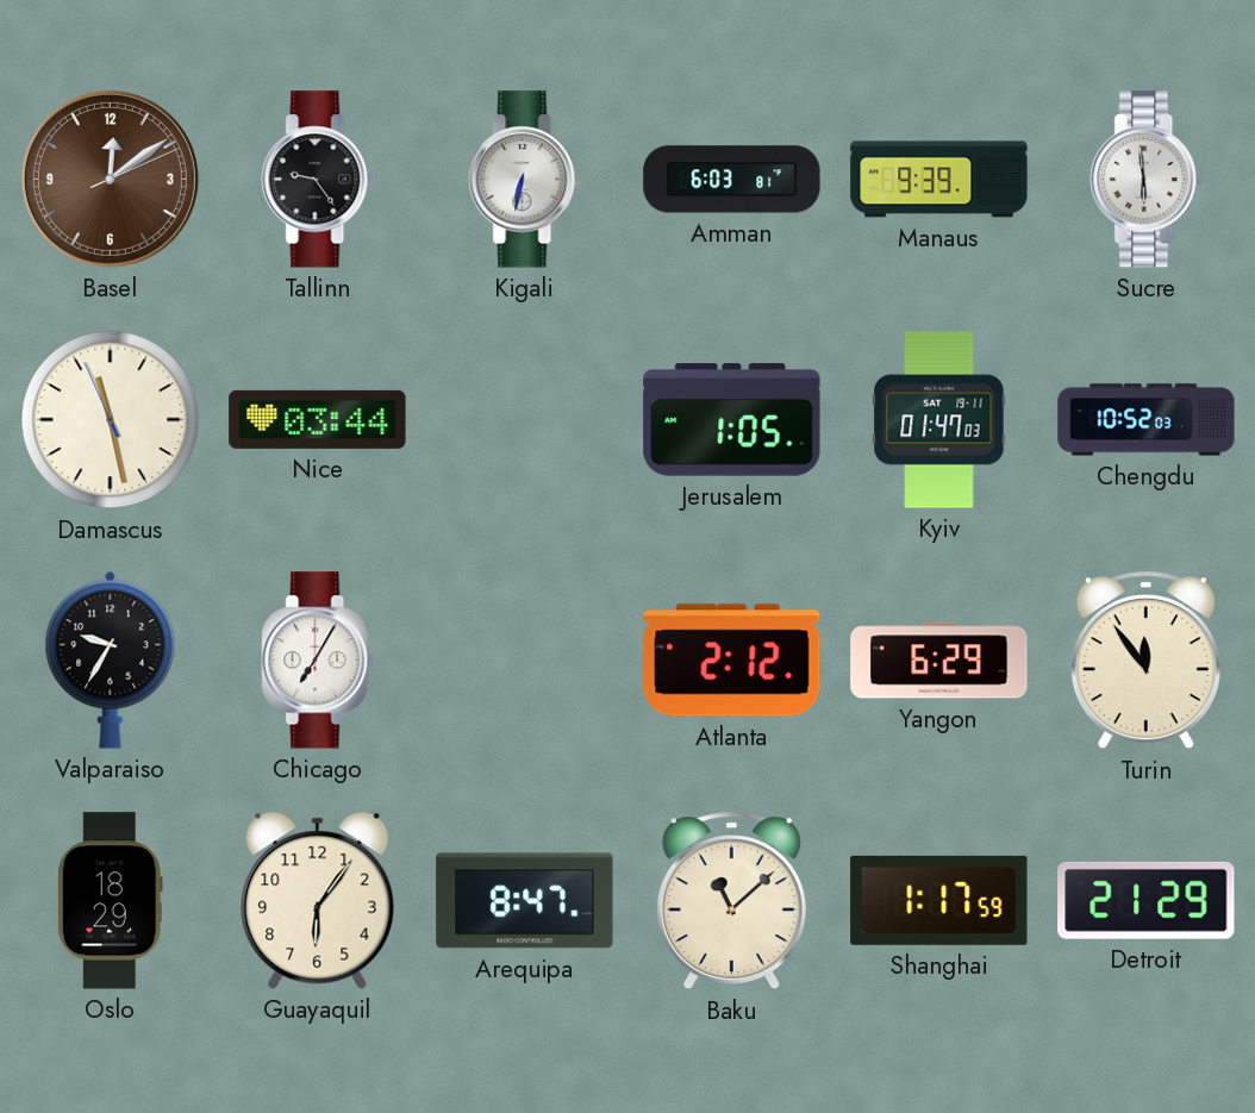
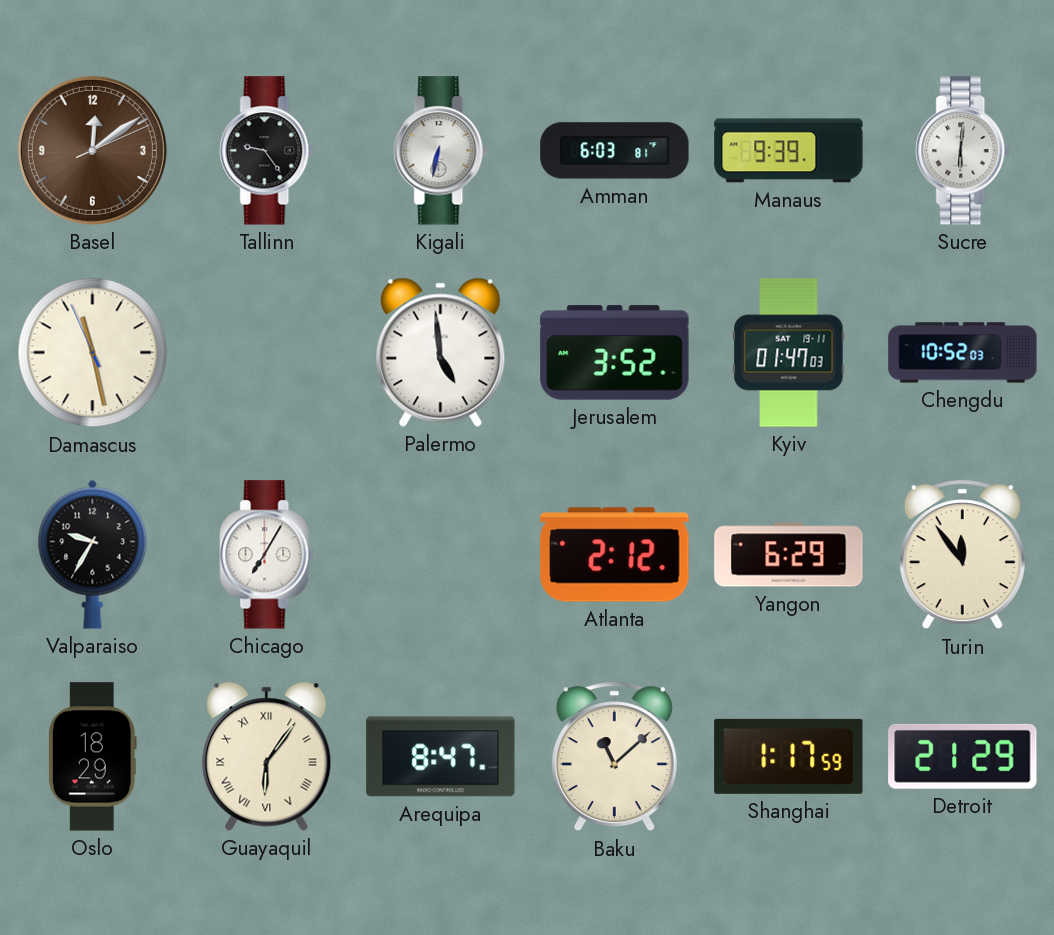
Sucre: 5:59 -> 6:01 (963, 151)
Nice: 03:44 -> none (318, 419)
Palermo: none -> 4:59 (441, 352)
Jerusalem: 1:05 -> 3:52 (615, 353)
Guayaquil numerals: Arabic -> Roman (267, 756)
